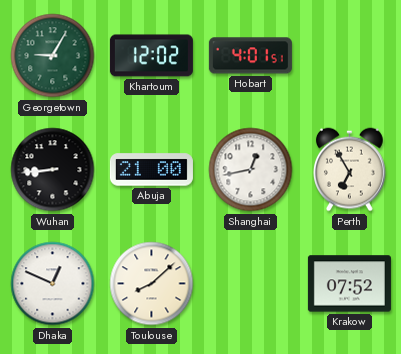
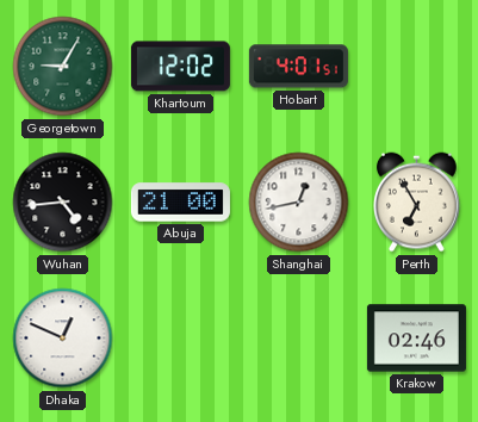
Wuhan: 8:44 -> 4:44 (63, 203)
Toulouse: 8:08 -> none (152, 284)
Krakow: 07:52 -> 02:46 (416, 339)
